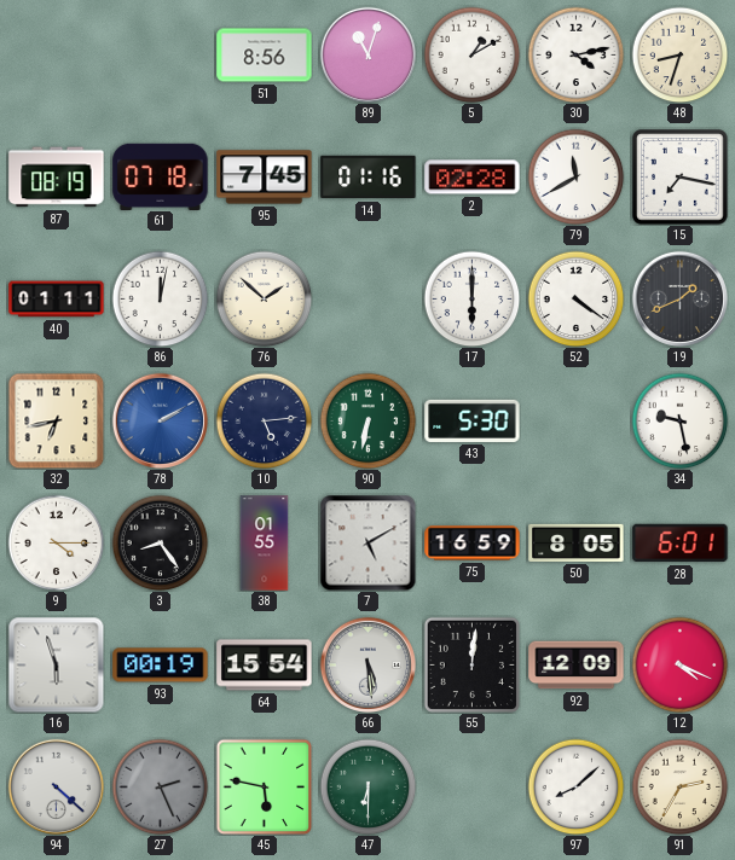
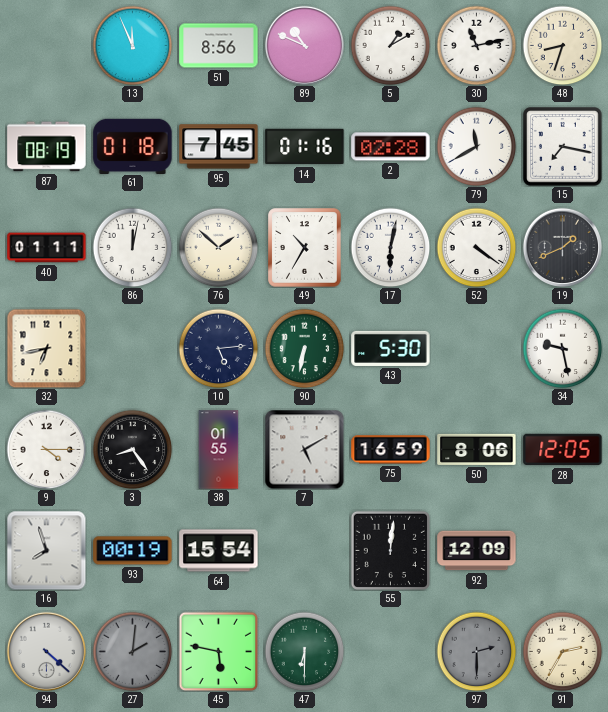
13: none -> 11:56 (132, 45)
89: 11:03 -> 10:49 (304, 45)
30: 4:13 -> 11:13 (476, 45)
61: 07:18 -> 01:18 (133, 146)
49: none -> 10:35 (305, 248)
17: 6:00 -> 6:02 (390, 247)
78: 2:10 -> none (160, 420)
50: 8:05 -> 8:06 (477, 449)
28: 6:01 -> 12:05 (563, 450)
16: 5:57 -> 7:57 (46, 550)
66: 5:29 -> none (367, 664)
12: 4:19 -> none (679, 664)
27: 2:26 -> 2:01 (132, 651)
97: 8:08 -> 2:30 (476, 651)
97 dial: white -> grey (476, 651)
